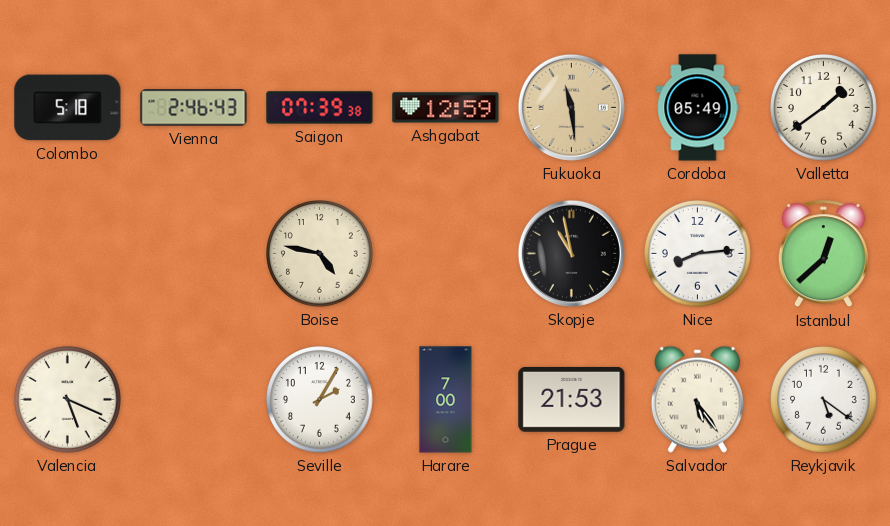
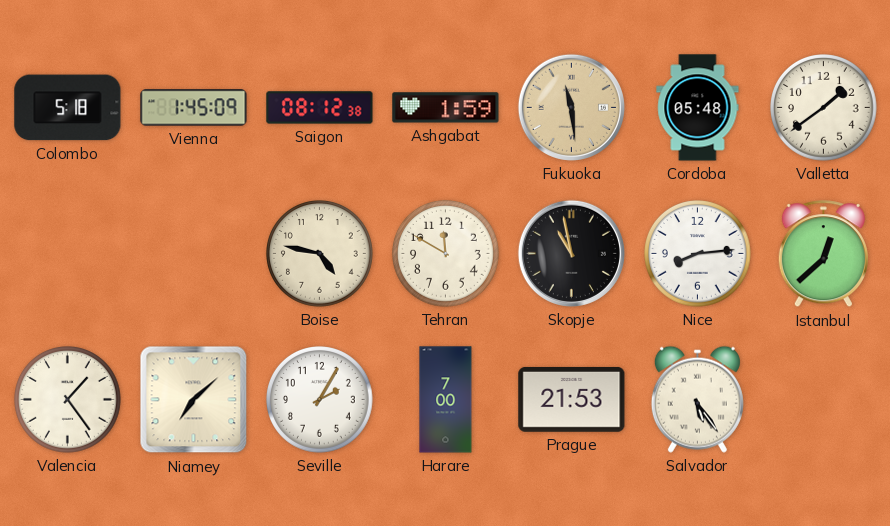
Vienna: 2:46 -> 1:45 (194, 108)
Saigon: 07:39 -> 08:12 (320, 108)
Ashgabat: 12:59 -> 1:59 (446, 108)
Cordoba: 05:49 -> 05:48 (698, 108)
Tehran: none -> 11:50 (446, 254)
Valencia: 5:19 -> 1:24 (68, 400)
Niamey: none -> 7:08 (194, 400)
Reykjavik: 5:21 -> none (824, 400)
